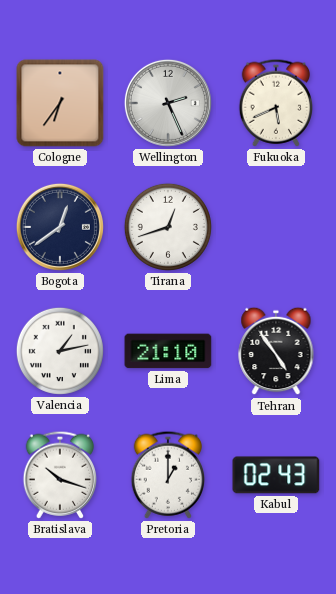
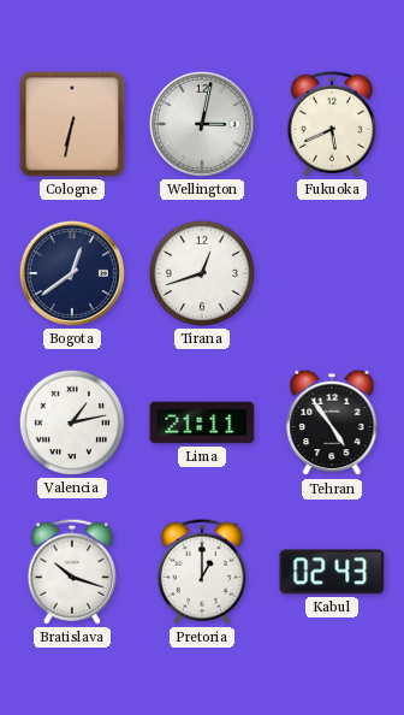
Cologne: 6:36 -> 6:32 (72, 124)
Wellington: 2:26 -> 3:02 (202, 124)
Lima: 21:10 -> 21:11 (202, 422)
